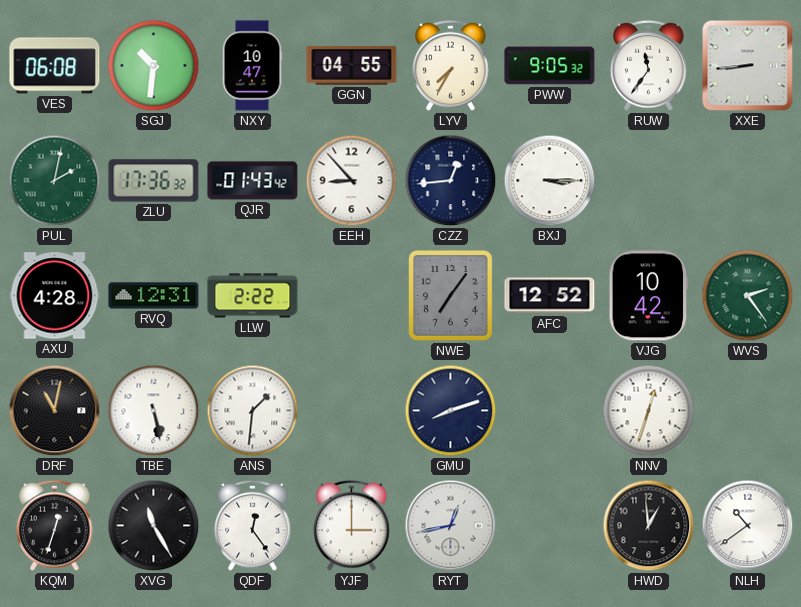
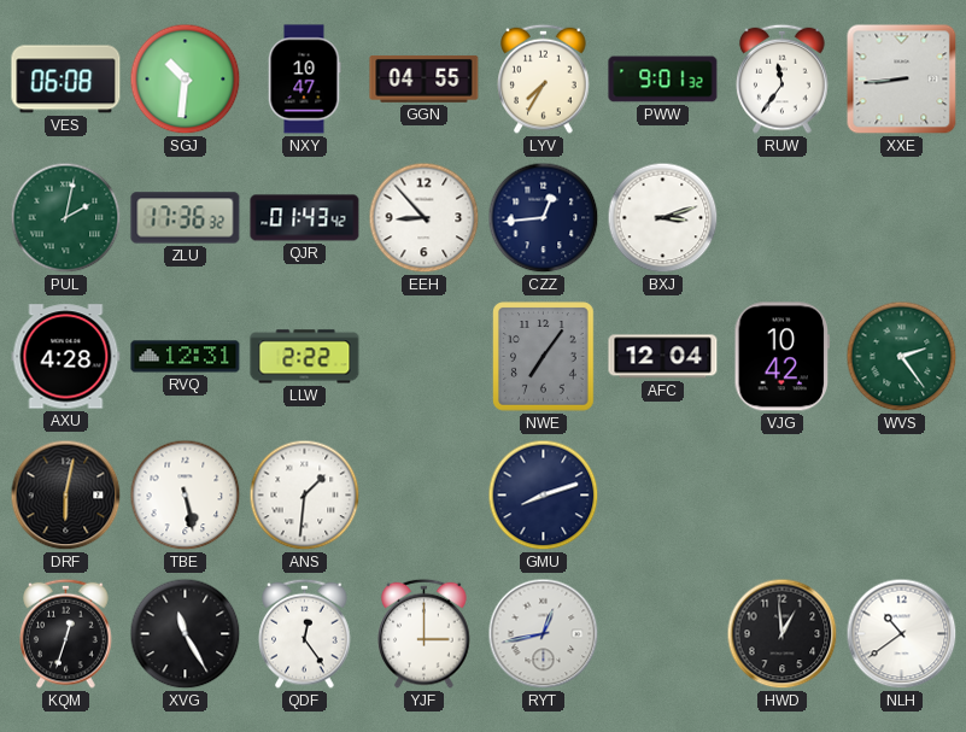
PWW: 9:05 -> 9:01 (663, 80)
BXJ: 3:15 -> 3:12 (663, 218)
AFC: 12:52 -> 12:04 (663, 357)
DRF: 11:02 -> 6:02 (66, 496)
NNV: 12:33 -> none (649, 411)
